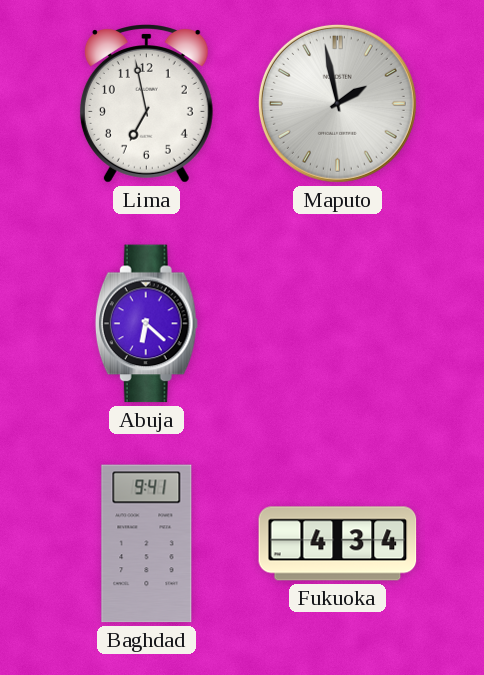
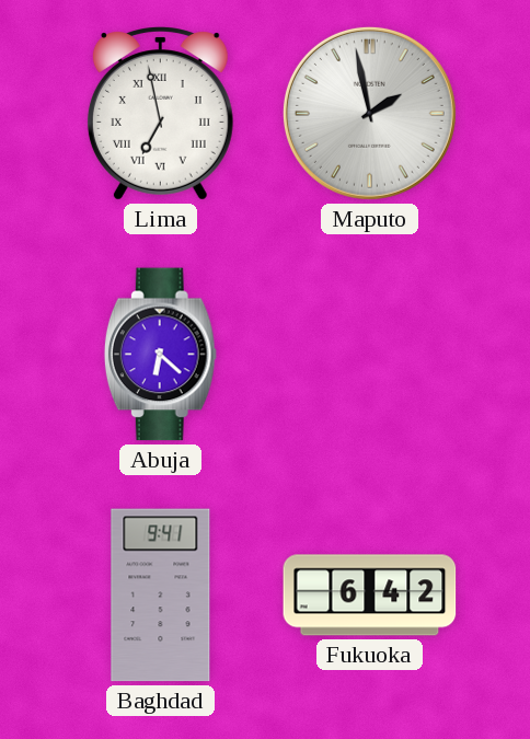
Lima numerals: Arabic -> Roman (160, 114)
Fukuoka: 4:34 -> 6:42 (370, 596)
